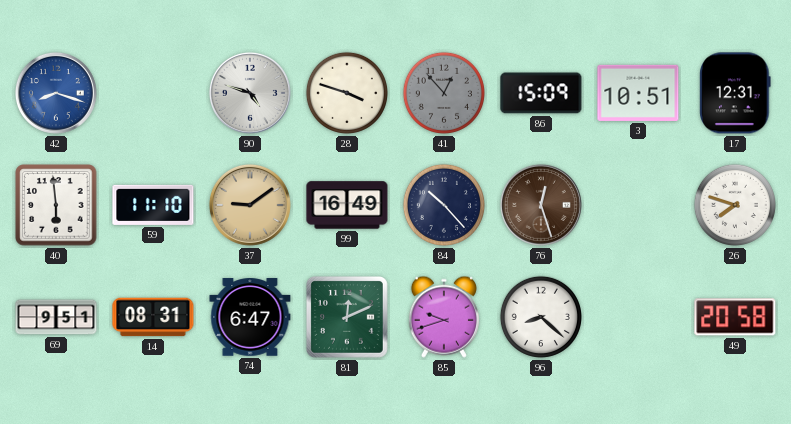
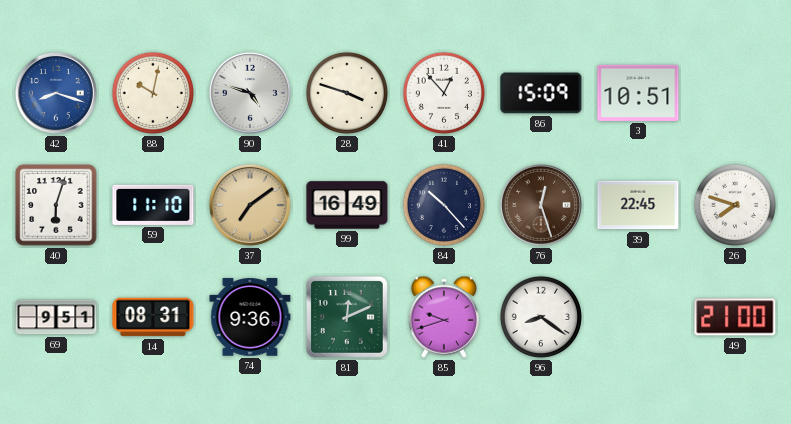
88: none -> 10:02 (153, 93)
41 dial: grey -> white (444, 93)
17: 12:31 -> none (735, 93)
40: 5:59 -> 6:03 (56, 205)
37: 9:09 -> 7:09 (250, 205)
39: none -> 22:45 (638, 205)
74: 6:47 -> 9:36 (250, 317)
96: 8:22 -> 8:21 (541, 317)
49: 20:58 -> 21:00 (735, 317)
